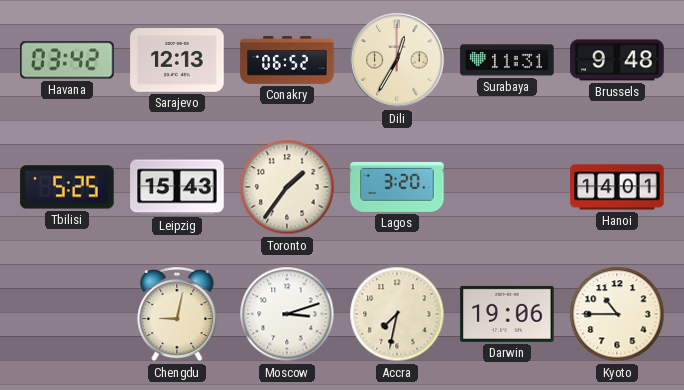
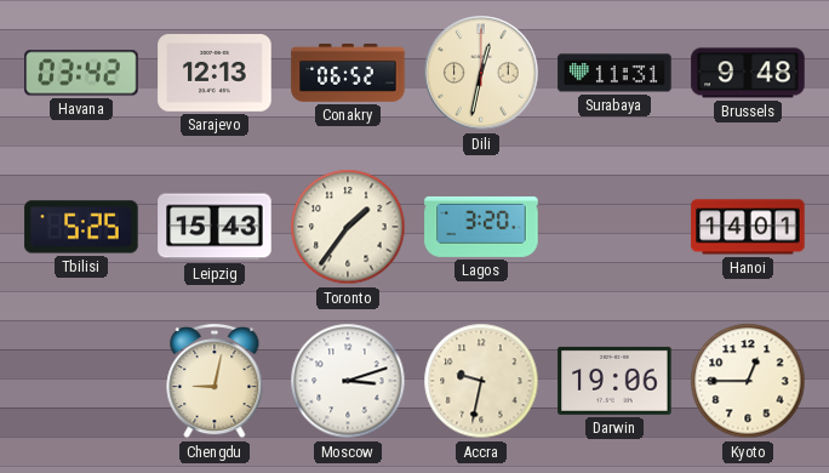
Dili: 12:35 -> 12:32 (481, 73)
Accra: 7:32 -> 9:32 (481, 381)
Kyoto: 10:45 -> 12:45 (748, 381)
